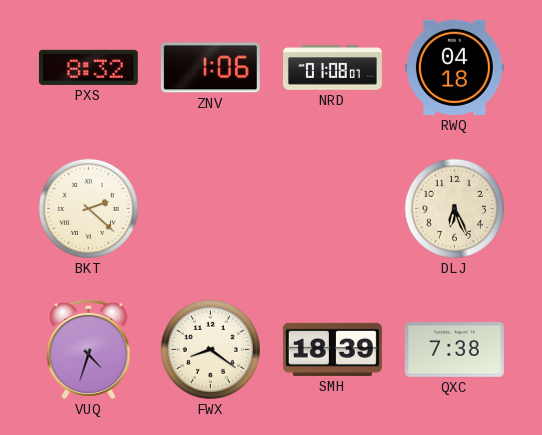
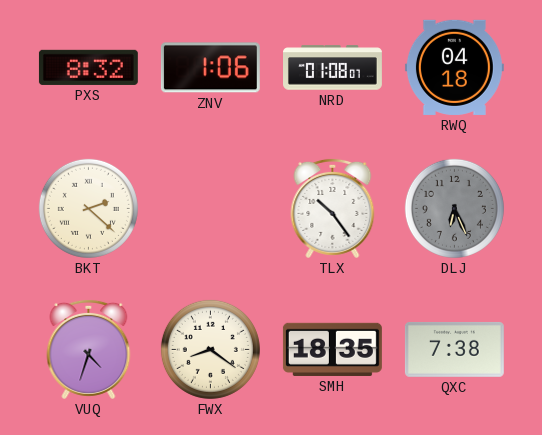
TLX: none -> 10:24 (333, 208)
DLJ dial: cream -> grey (454, 208)
SMH: 18:39 -> 18:35 (332, 349)
